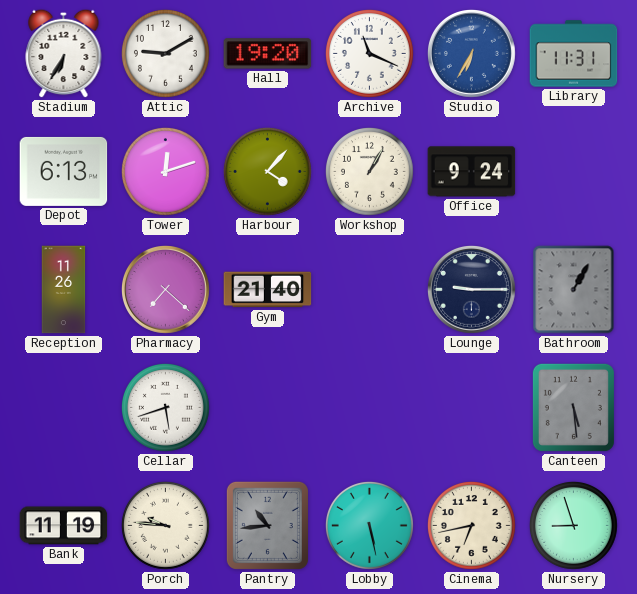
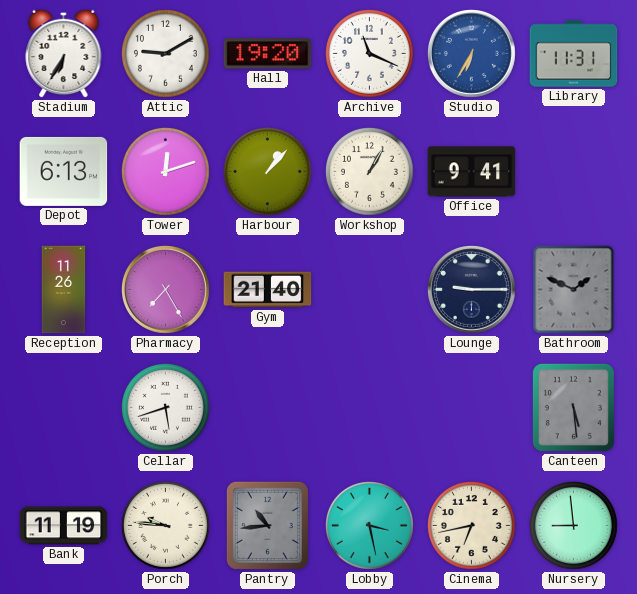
Harbour: 4:07 -> 1:07 (267, 171)
Office: 9:24 -> 9:41 (472, 172)
Pharmacy: 7:22 -> 7:25 (166, 290)
Bathroom: 1:05 -> 1:49 (574, 290)
Lobby: 5:28 -> 3:28 (369, 525)
Nursery: 8:57 -> 8:59 (573, 525)
